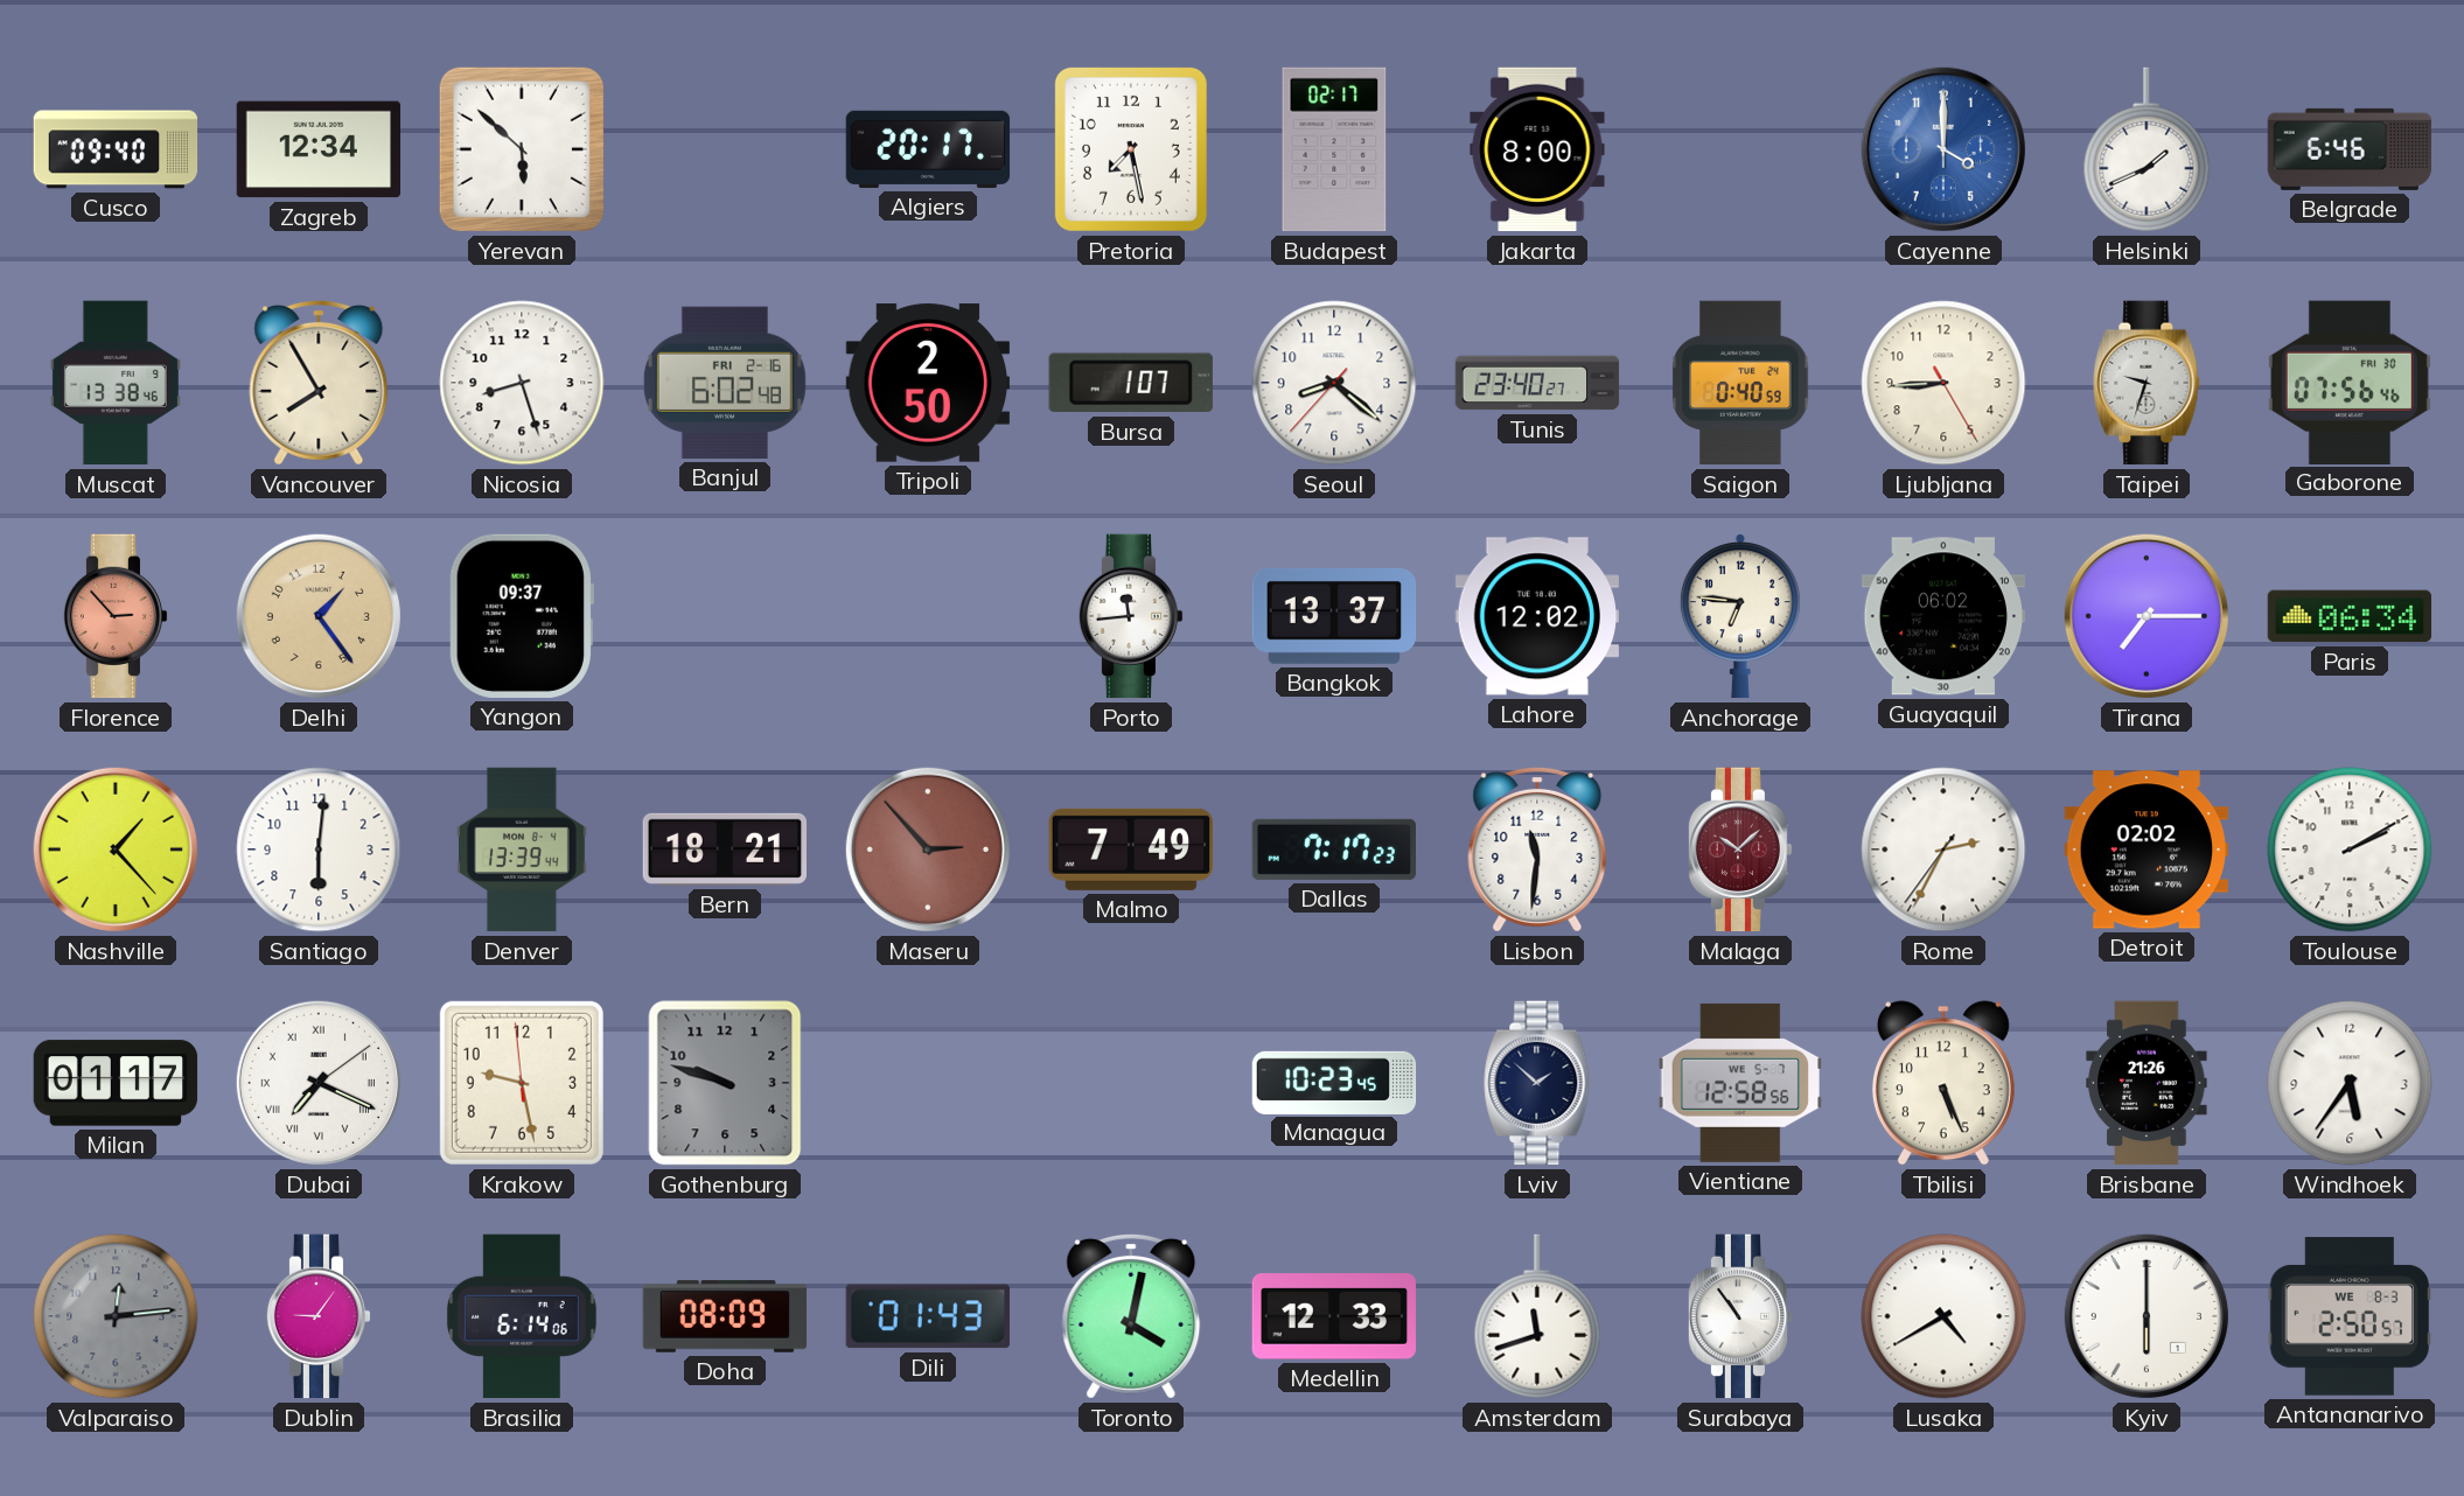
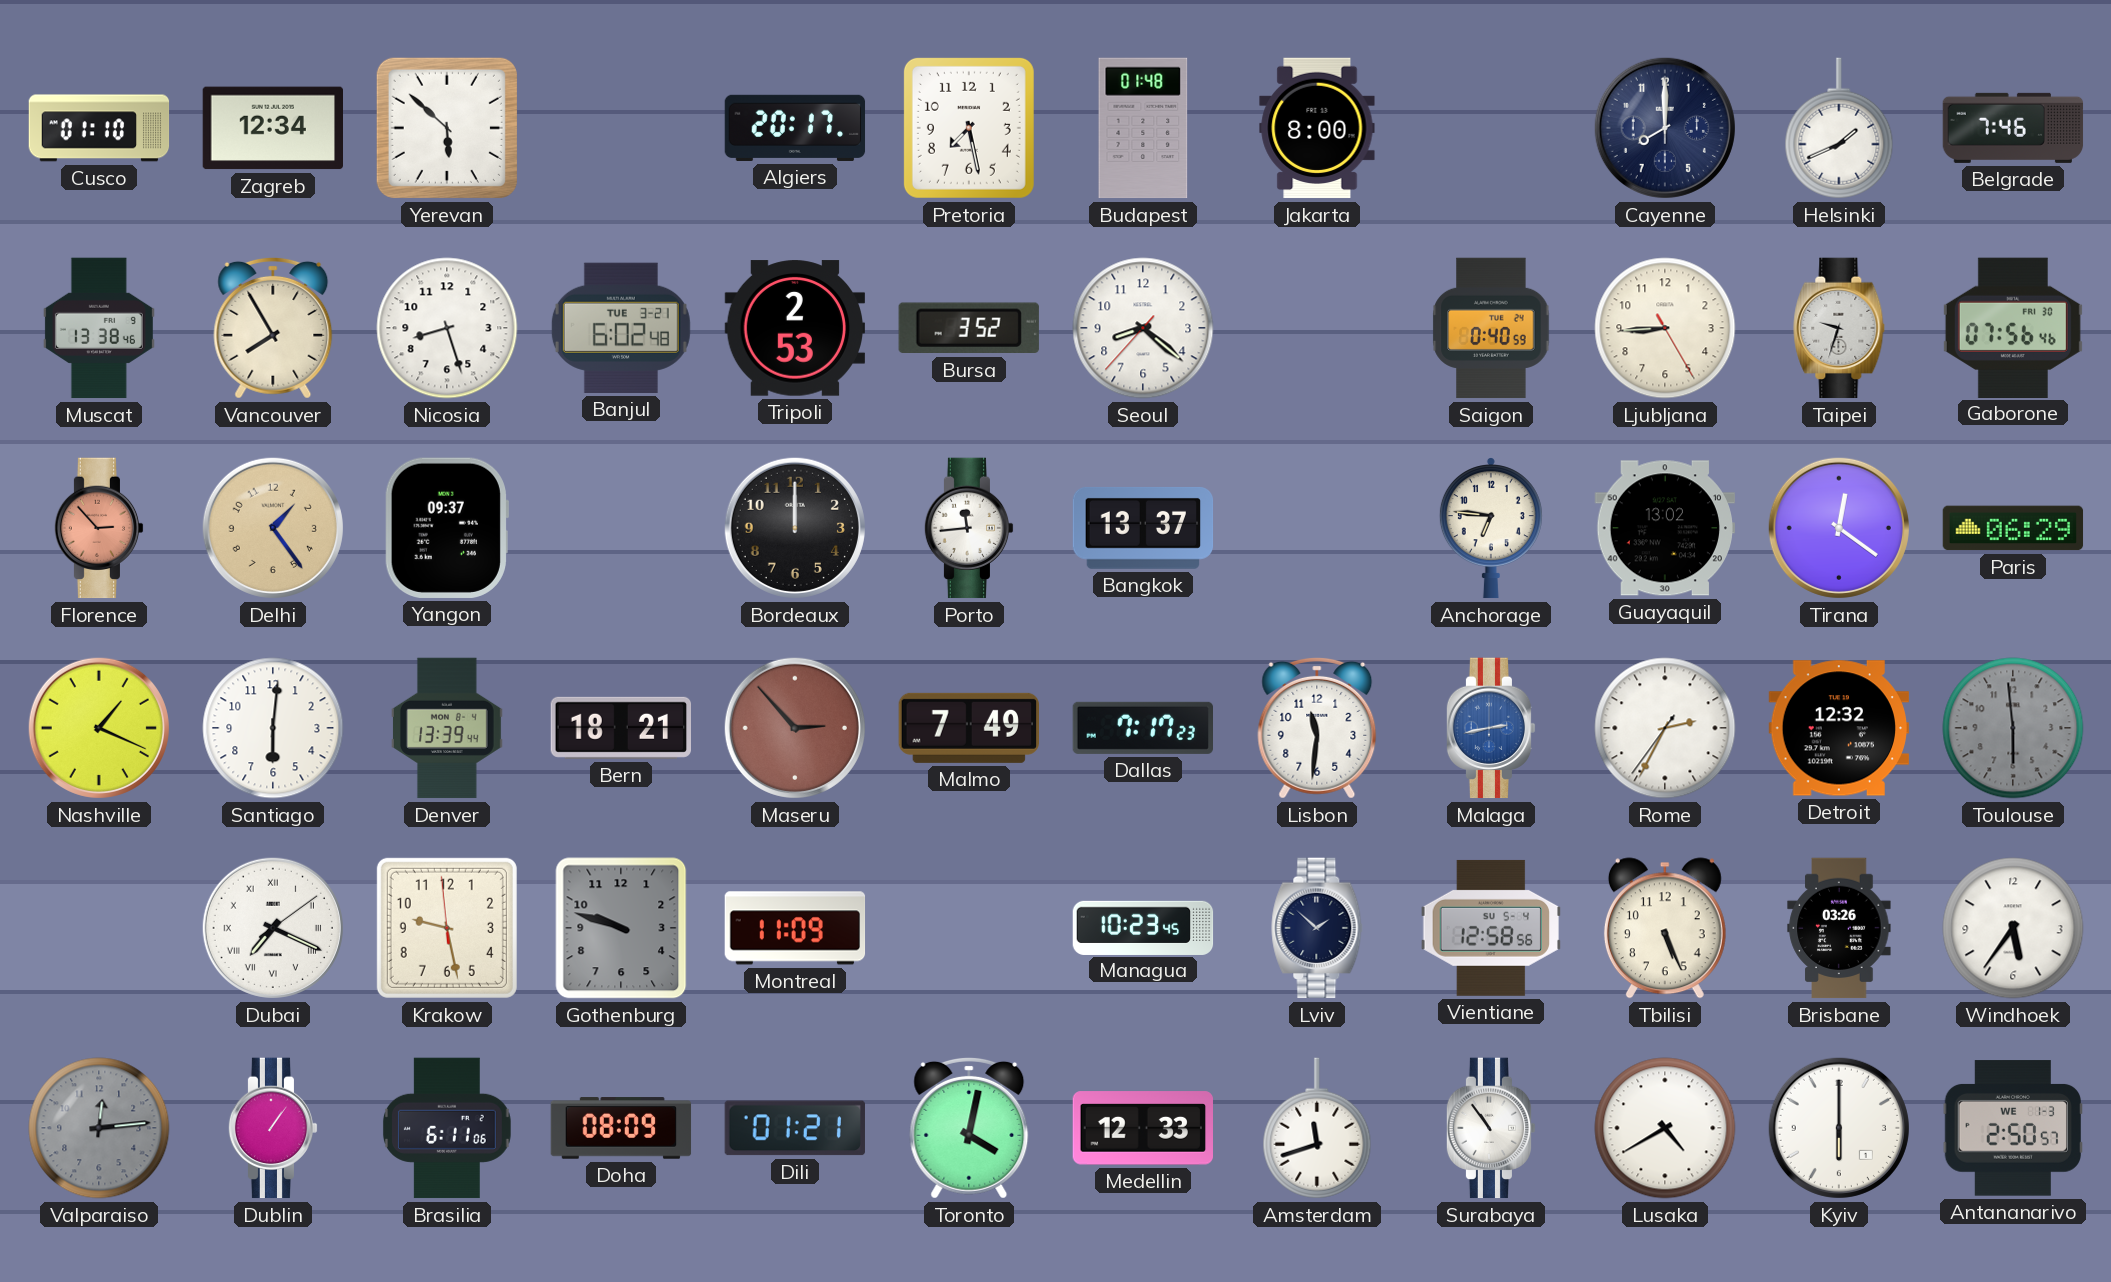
Cusco: 09:40 -> 01:10 (99, 128)
Budapest: 02:17 -> 01:48 (1143, 128)
Cayenne: 4:00 -> 8:00 (1665, 128)
Cayenne dial: blue -> navy (1665, 128)
Belgrade: 6:46 -> 7:46 (2013, 128)
Banjul date: FRI 2-16 -> TUE 3-21 (621, 328)
Tripoli: 2:50 -> 2:53 (795, 328)
Bursa: 1:07 -> 3:52 (969, 328)
Tunis: 23:40 -> none (1537, 383)
Bordeaux: none -> 12:00 (795, 528)
Lahore: 12:02 -> none (1536, 616)
Guayaquil: 06:02 -> 13:02 (1664, 528)
Tirana: 7:15 -> 12:21 (1839, 528)
Paris: 06:34 -> 06:29 (2013, 528)
Nashville: 1:23 -> 1:19 (99, 728)
Malaga: 10:08 -> 2:43 (1491, 728)
Malaga dial: burgundy -> blue (1491, 728)
Detroit: 02:02 -> 12:32 (1838, 728)
Toulouse: 2:10 -> 5:59 (2013, 728)
Toulouse dial: white -> grey (2013, 728)
Milan: 01:17 -> none (116, 1083)
Montreal: none -> 11:09 (795, 928)
Vientiane date: WE 5-7 -> SU 5-4 (1490, 928)
Brisbane: 21:26 -> 03:26 (1839, 928)
Dublin: 9:06 -> 1:06 (273, 1128)
Brasilia: 6:14 -> 6:11 (447, 1128)
Dili: 01:43 -> 01:21 (795, 1128)
Antananarivo date: WE 8-3 -> WE 1-3 (2013, 1128)
